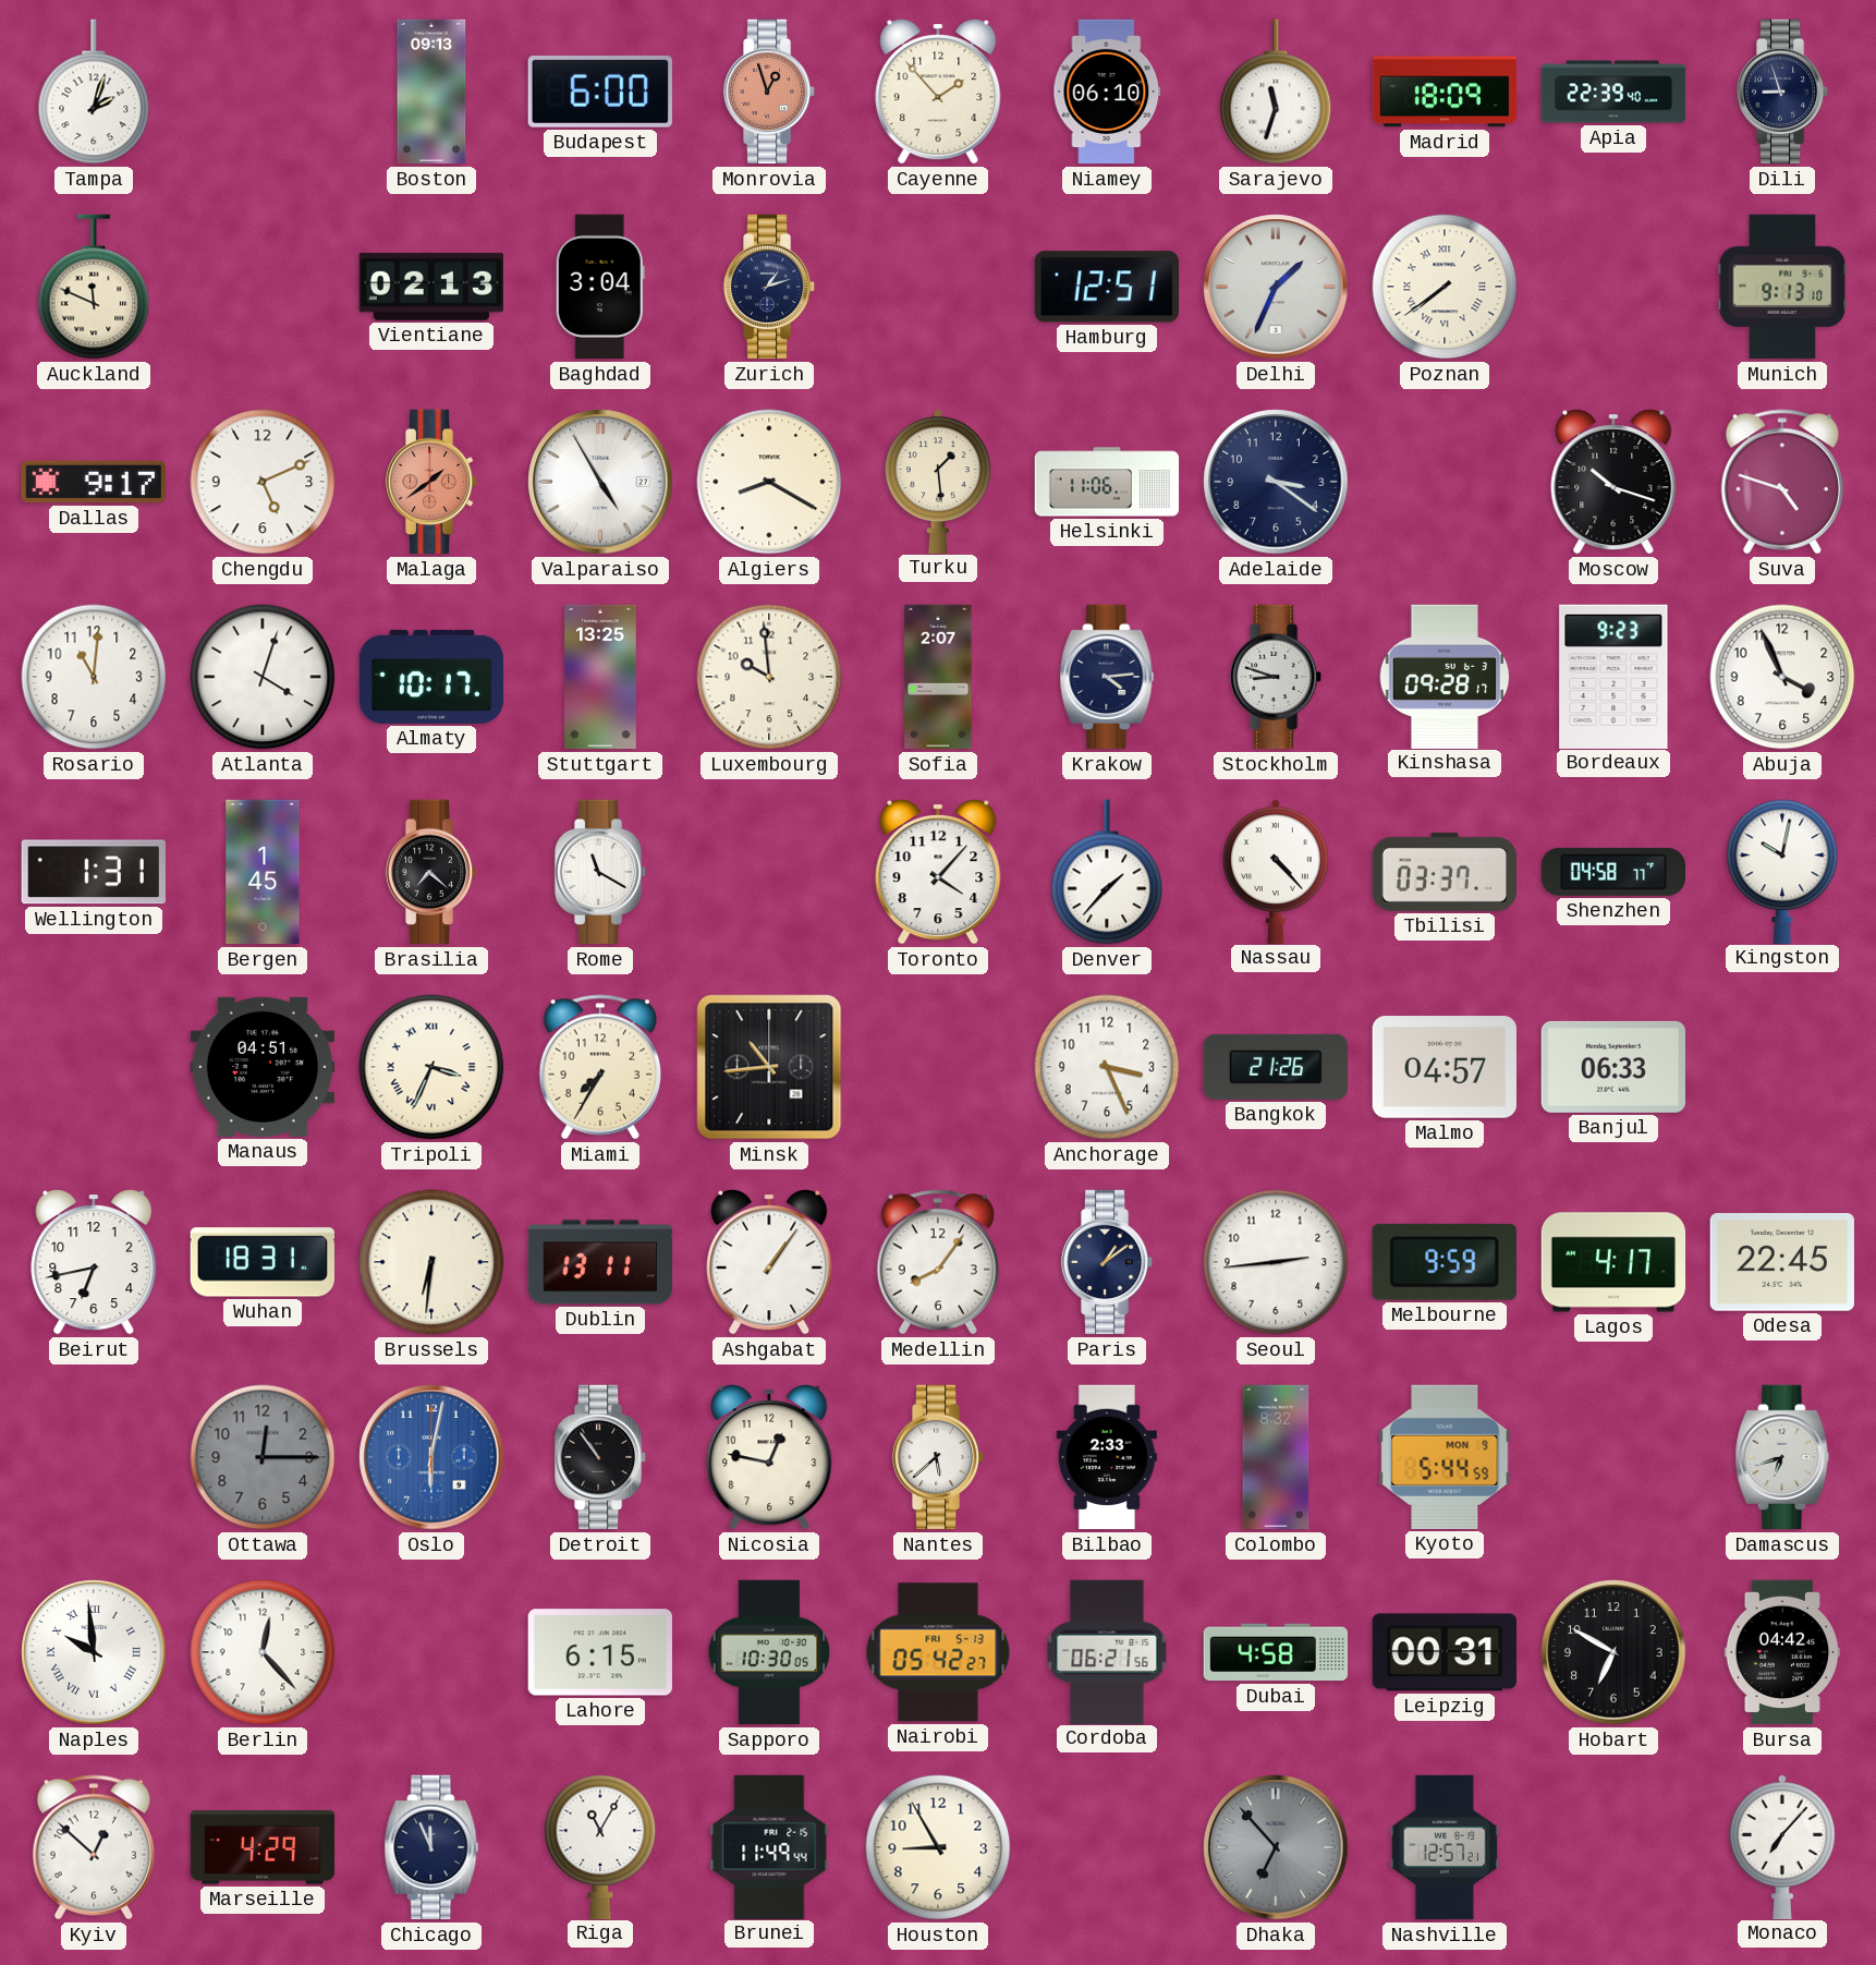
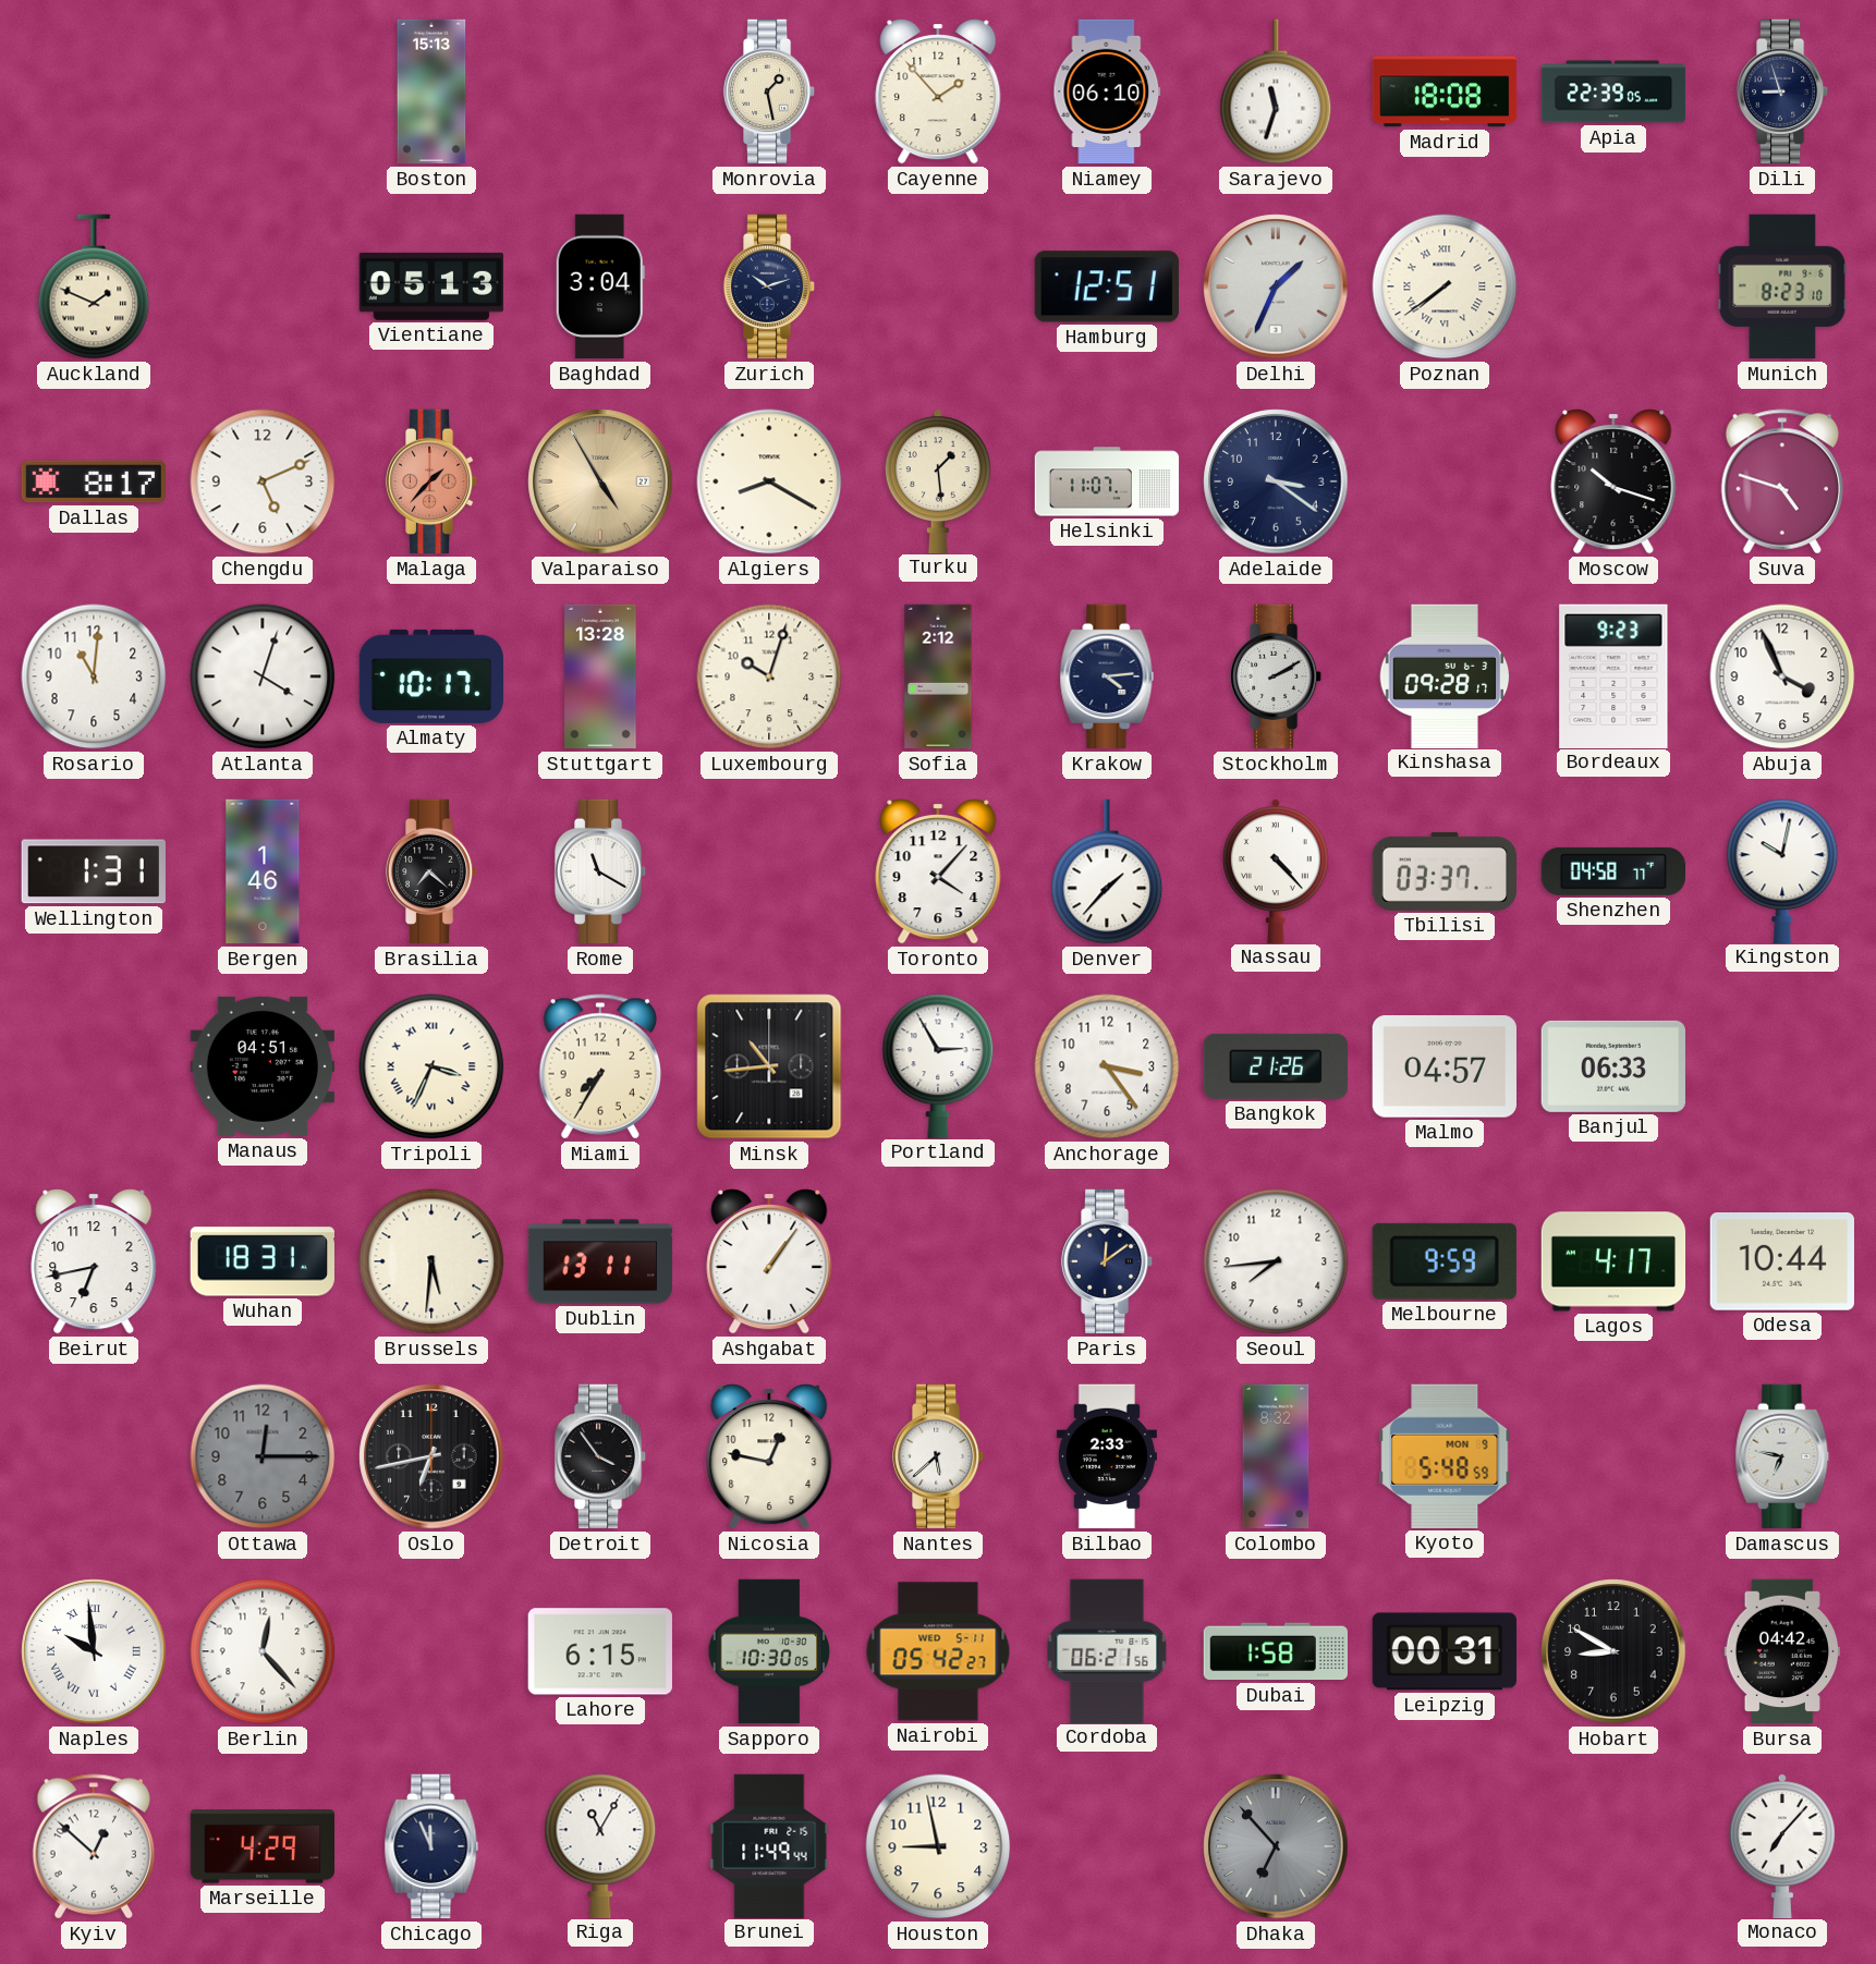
Tampa: 2:03 -> none (94, 92)
Boston: 09:13 -> 15:13 (431, 92)
Budapest: 6:00 -> none (600, 93)
Monrovia: 12:57 -> 1:28 (769, 92)
Monrovia dial: salmon -> cream (769, 92)
Madrid: 18:09 -> 18:08 (1445, 92)
Apia: 22:39:40 -> 22:39:05 (1613, 92)
Auckland: 11:49 -> 1:49 (94, 286)
Vientiane: 02:13 -> 05:13 (430, 286)
Zurich: 1:12 -> 10:12 (769, 286)
Munich: 9:13 -> 8:23 (1782, 286)
Dallas: 9:17 -> 8:17 (93, 481)
Malaga: 1:39 -> 1:37 (431, 481)
Valparaiso dial: white -> champagne (600, 481)
Helsinki: 11:06 -> 11:07 (1107, 481)
Stuttgart: 13:25 -> 13:28 (600, 676)
Luxembourg: 9:59 -> 10:03 (769, 676)
Sofia: 2:07 -> 2:12 (938, 676)
Stockholm: 8:48 -> 2:10 (1276, 676)
Bergen: 1:45 -> 1:46 (263, 871)
Portland: none -> 2:55 (938, 1065)
Anchorage: 3:26 -> 3:24 (1107, 1066)
Brussels: 6:31 -> 5:31 (431, 1261)
Medellin: 8:06 -> none (937, 1262)
Paris: 1:09 -> 12:09 (1107, 1261)
Seoul: 2:44 -> 7:44 (1276, 1261)
Odesa: 22:45 -> 10:44 (1781, 1262)
Oslo: 6:02 -> 6:43 (431, 1456)
Oslo dial: blue -> black (431, 1456)
Detroit: 10:54 -> 3:54 (600, 1456)
Kyoto: 5:44 -> 5:48 (1445, 1456)
Damascus: 6:42 -> 6:47 (1782, 1456)
Nairobi date: FRI 5-13 -> WED 5-11 (938, 1651)
Dubai: 4:58 -> 1:58 (1276, 1651)
Hobart: 6:50 -> 8:50 (1613, 1651)
Houston: 8:55 -> 8:58 (938, 1846)
Nashville: 12:57 -> none (1445, 1847)
